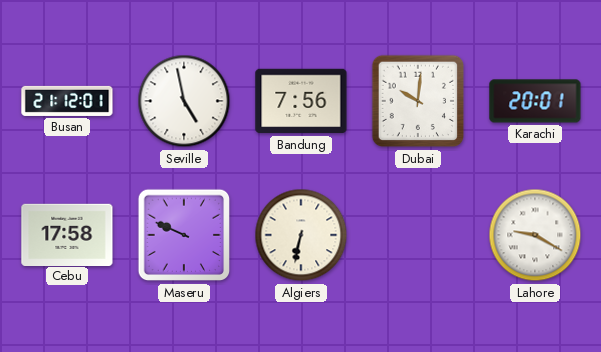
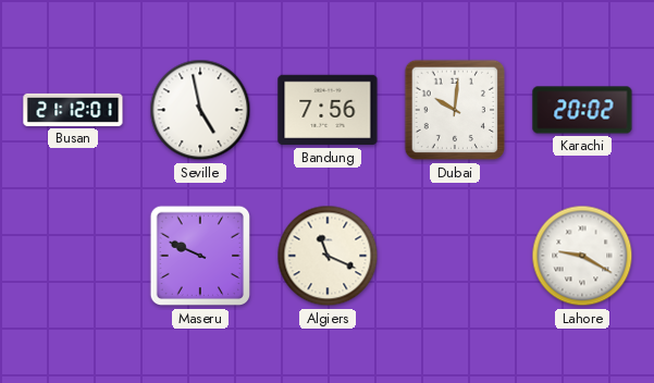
Karachi: 20:01 -> 20:02 (582, 110)
Cebu: 17:58 -> none (67, 234)
Algiers: 6:32 -> 11:19 (328, 256)
